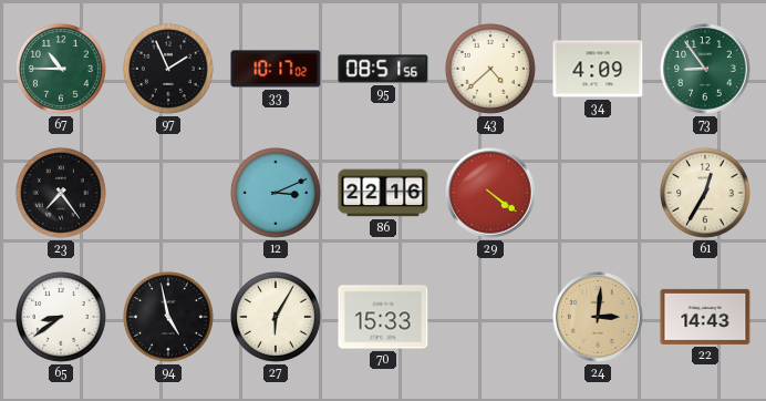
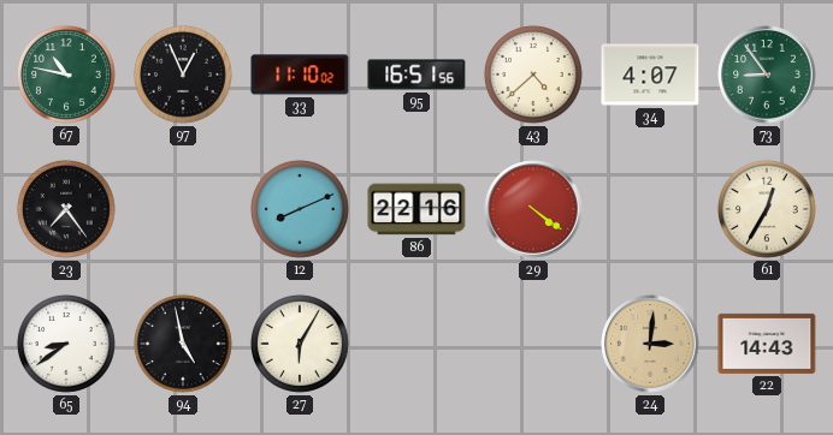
67: 10:45 -> 10:47 (66, 75)
97: 1:56 -> 12:56 (183, 75)
33: 10:17 -> 11:10 (300, 75)
95: 08:51 -> 16:51 (416, 75)
34: 4:09 -> 4:07 (650, 75)
12: 3:11 -> 8:11 (300, 209)
70: 15:33 -> none (383, 317)
